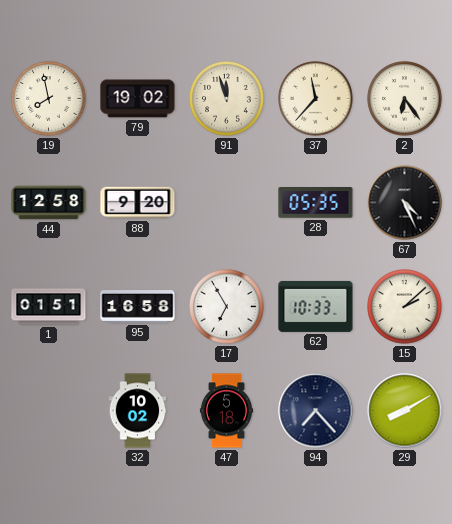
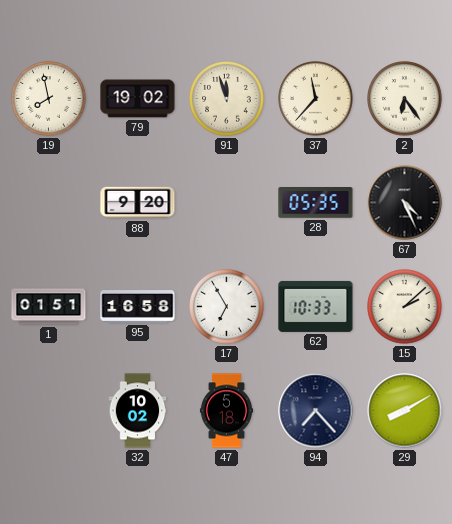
44: 12:58 -> none (49, 203)
